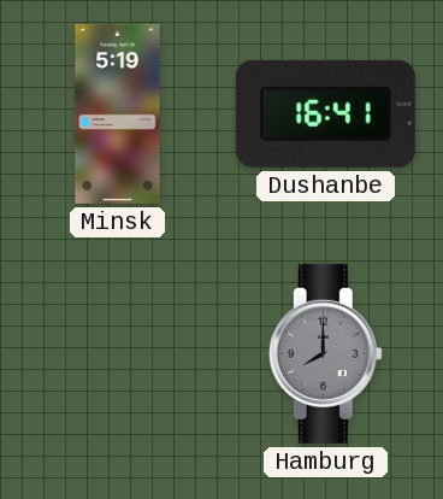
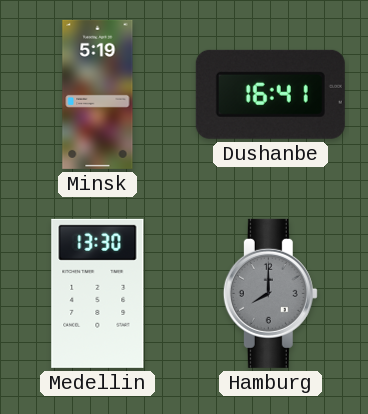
Medellin: none -> 13:30 (98, 293)
